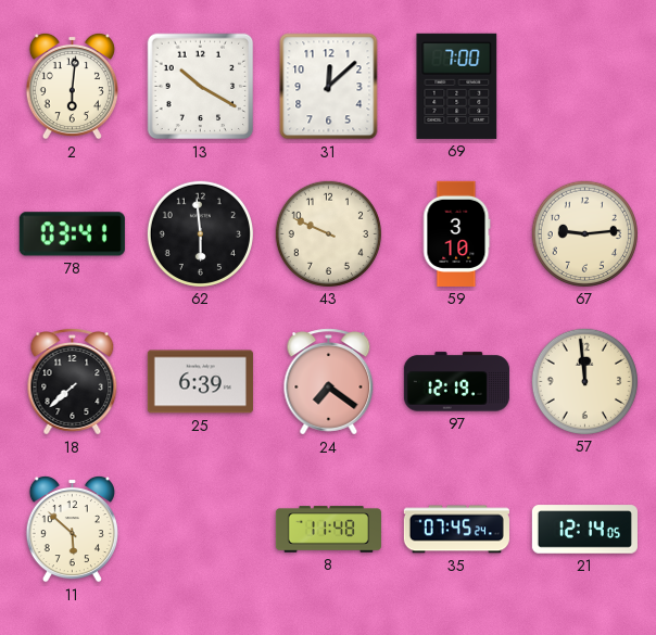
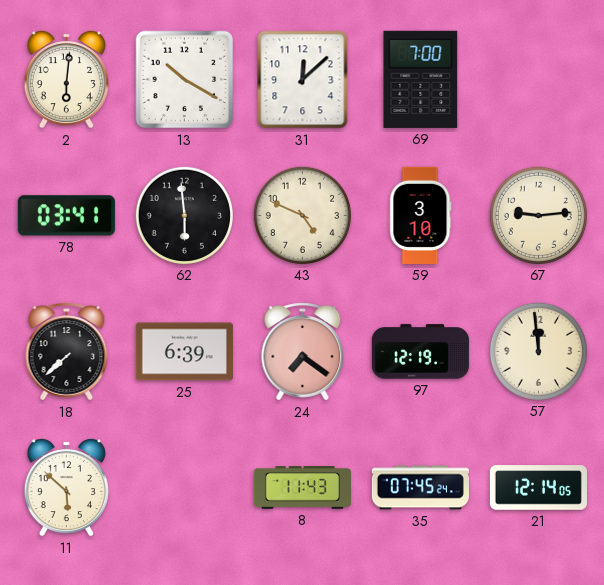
43: 9:49 -> 4:49 (302, 215)
8: 11:48 -> 11:43 (302, 488)
